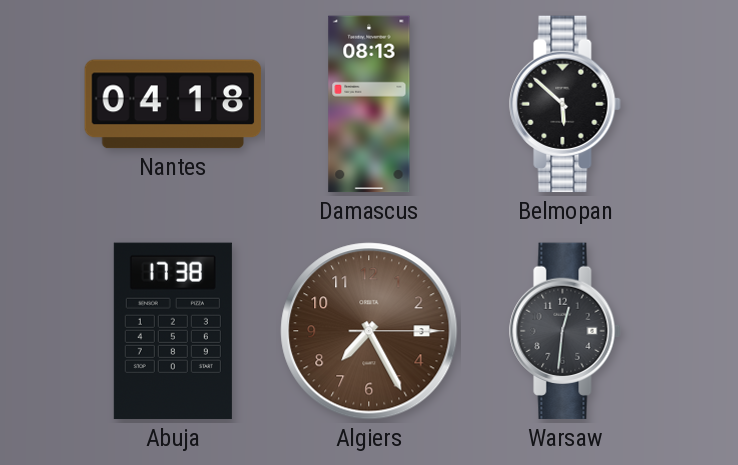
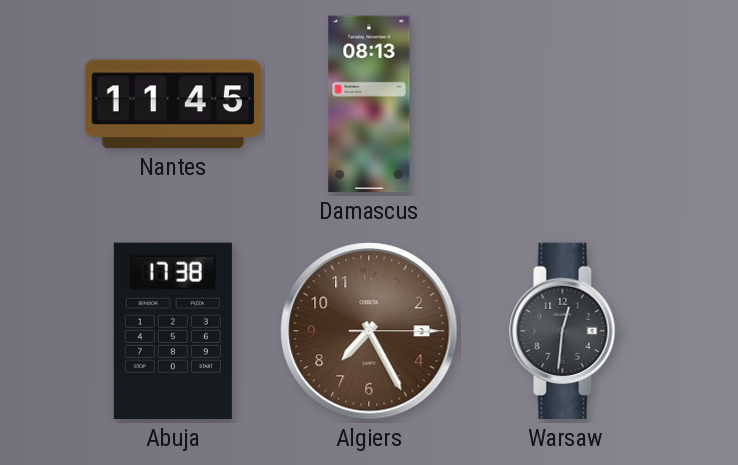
Nantes: 04:18 -> 11:45 (173, 104)
Belmopan: 5:52 -> none (565, 104)
